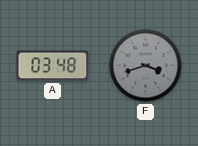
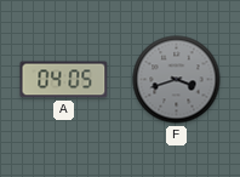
A: 03:48 -> 04:05 (64, 80)
